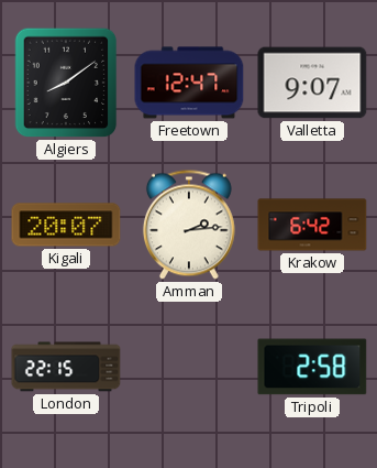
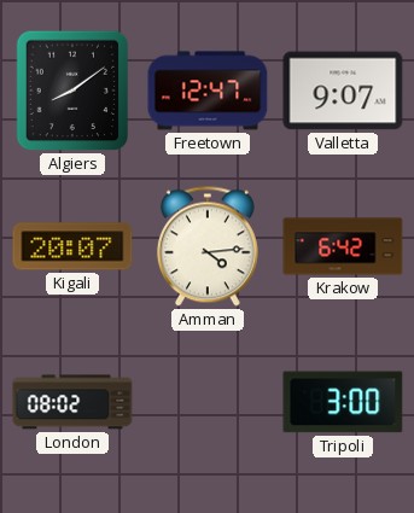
Amman: 2:14 -> 4:14 (208, 246)
London: 22:15 -> 08:02 (72, 402)
Tripoli: 2:58 -> 3:00 (343, 402)
